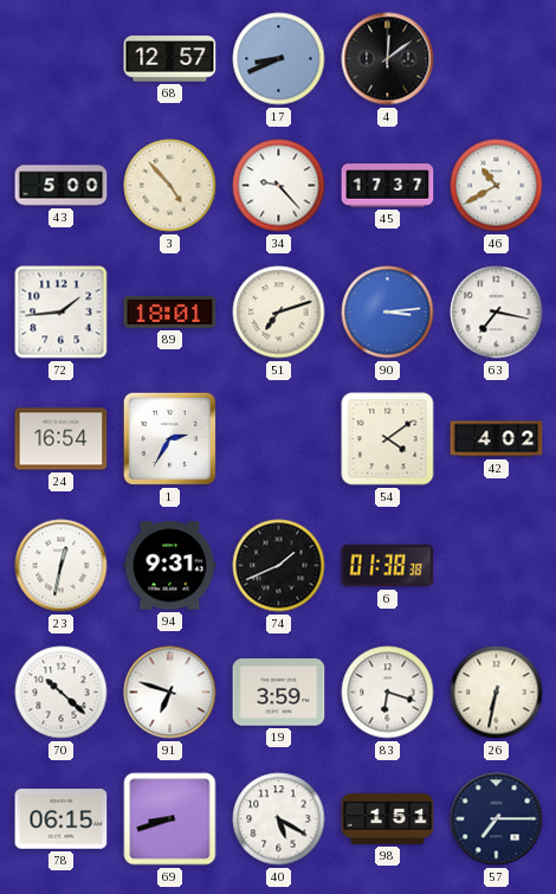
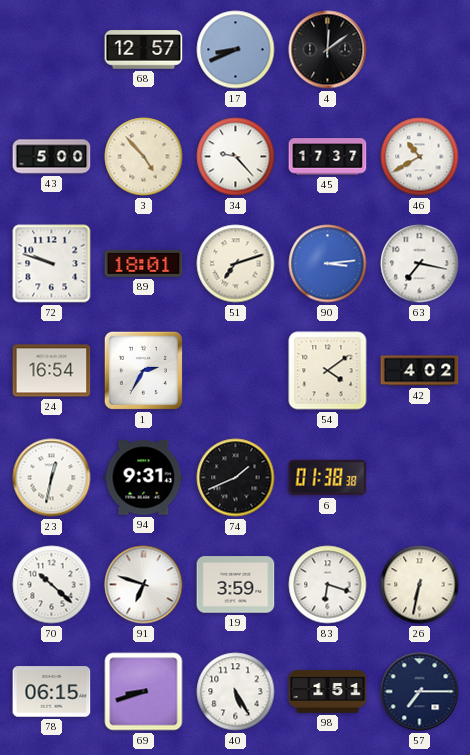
72: 1:44 -> 9:48 (52, 264)
40: 5:20 -> 5:25 (236, 692)
